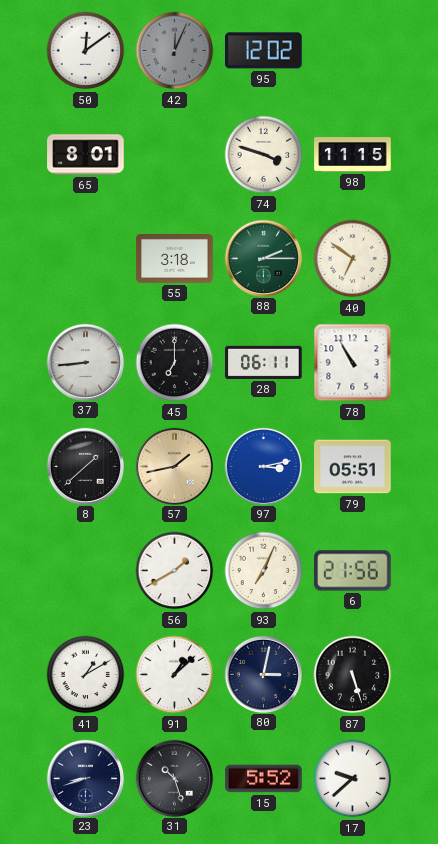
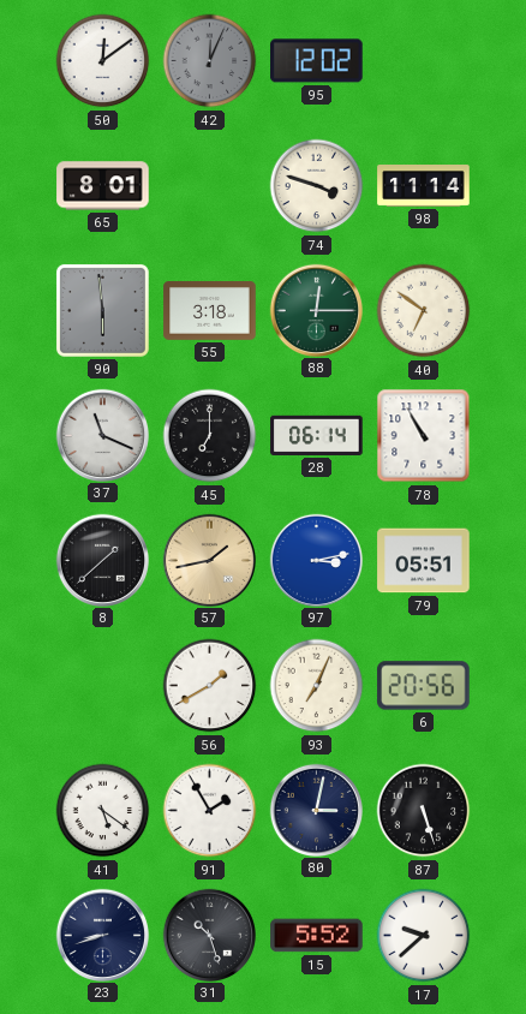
98: 11:15 -> 11:14 (424, 186)
90: none -> 5:59 (102, 310)
88: 2:15 -> 12:15 (316, 310)
37: 8:44 -> 11:19 (102, 435)
28: 06:11 -> 06:14 (317, 435)
6: 21:56 -> 20:56 (424, 686)
41: 1:10 -> 5:21 (103, 811)
91: 1:08 -> 1:55 (210, 811)
